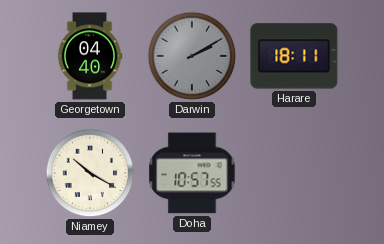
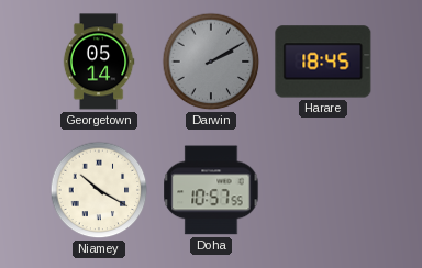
Georgetown: 04:40 -> 05:14 (99, 62)
Harare: 18:11 -> 18:45 (323, 62)
